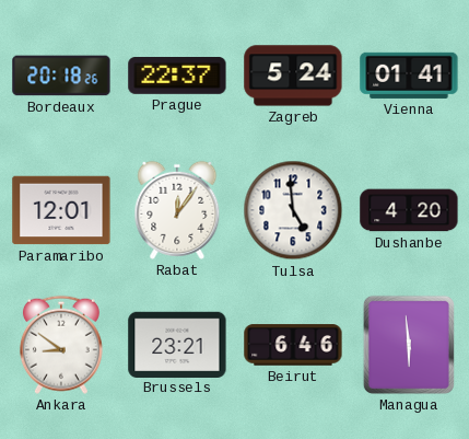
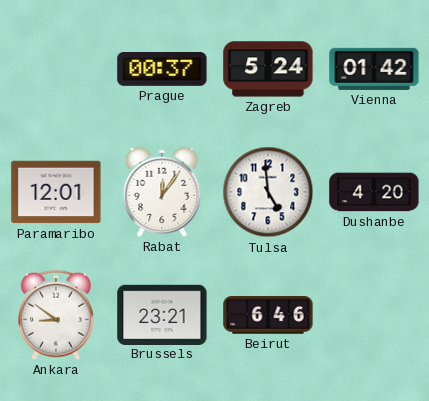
Bordeaux: 20:18 -> none (61, 76)
Prague: 22:37 -> 00:37 (162, 70)
Vienna: 01:41 -> 01:42 (374, 69)
Managua: 5:59 -> none (409, 345)
